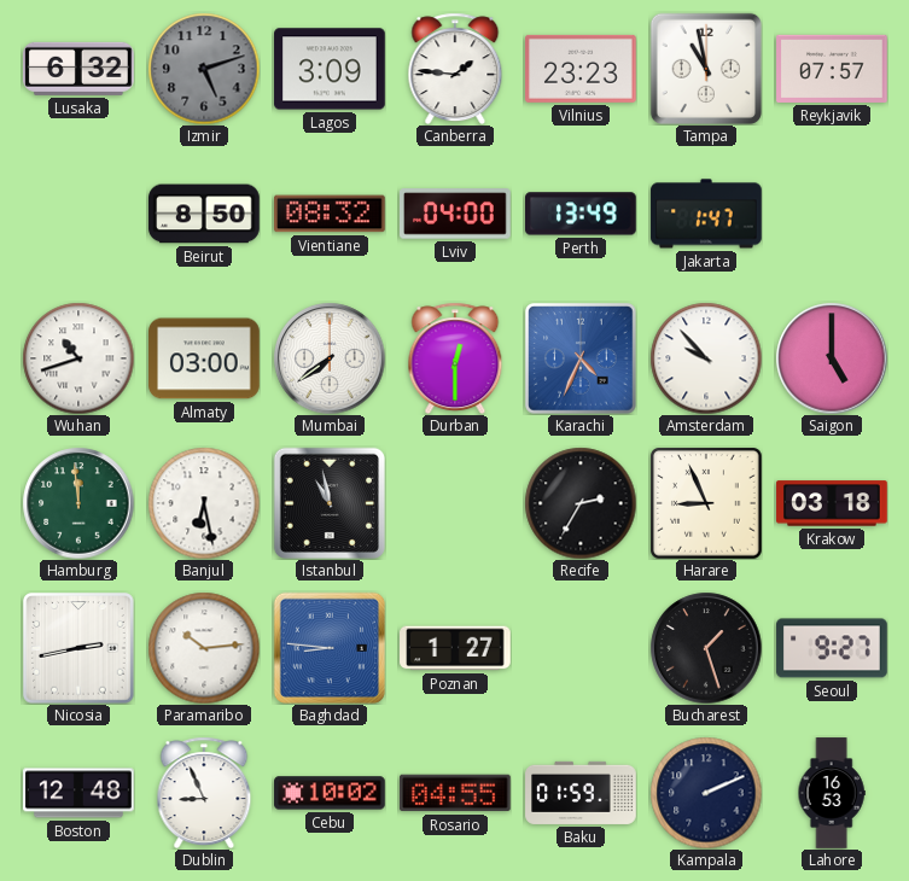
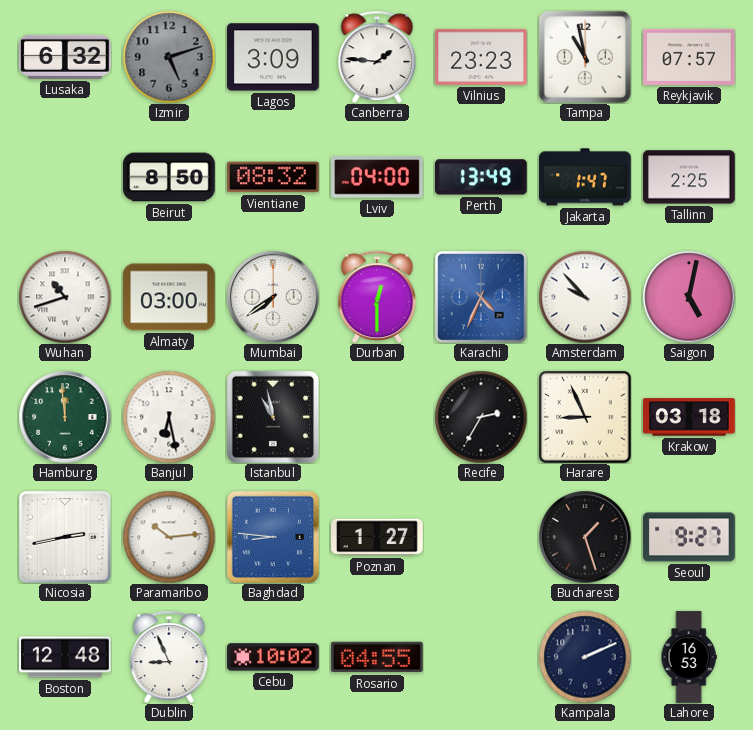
Tallinn: none -> 2:25 (689, 177)
Saigon: 5:00 -> 5:02 (689, 297)
Baku: 01:59 -> none (581, 793)
